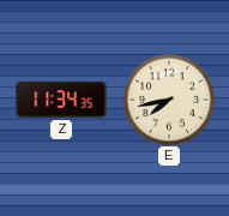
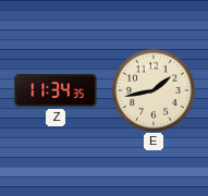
E: 7:43 -> 1:43 (154, 90)
